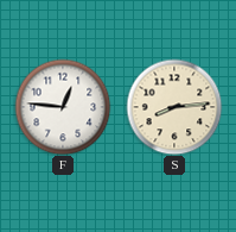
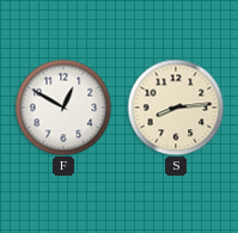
F: 12:46 -> 12:50 (63, 108)
